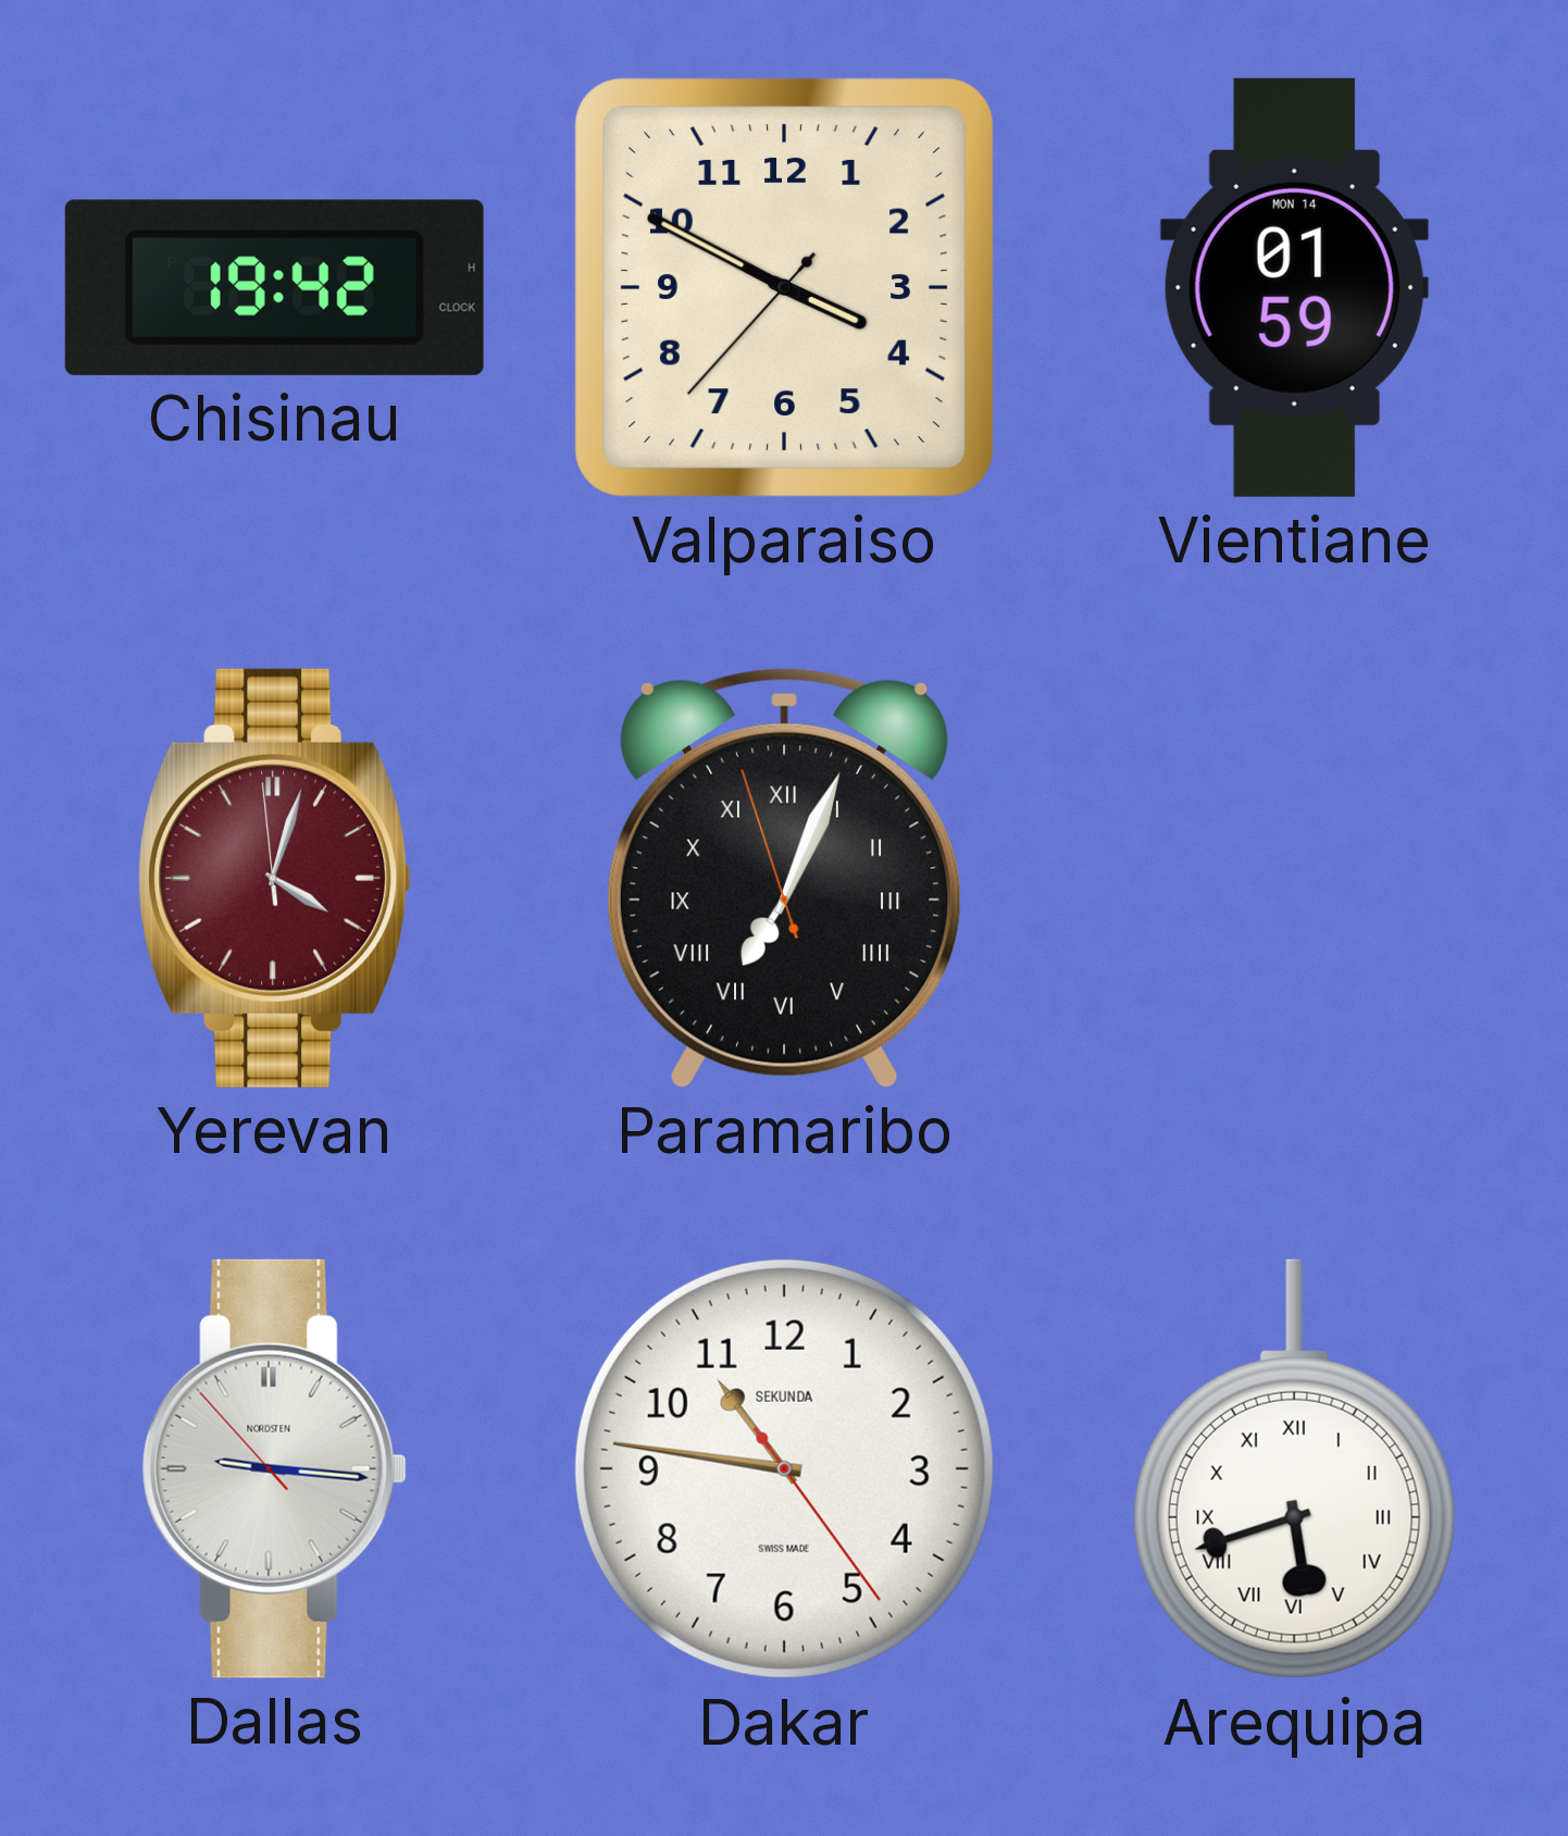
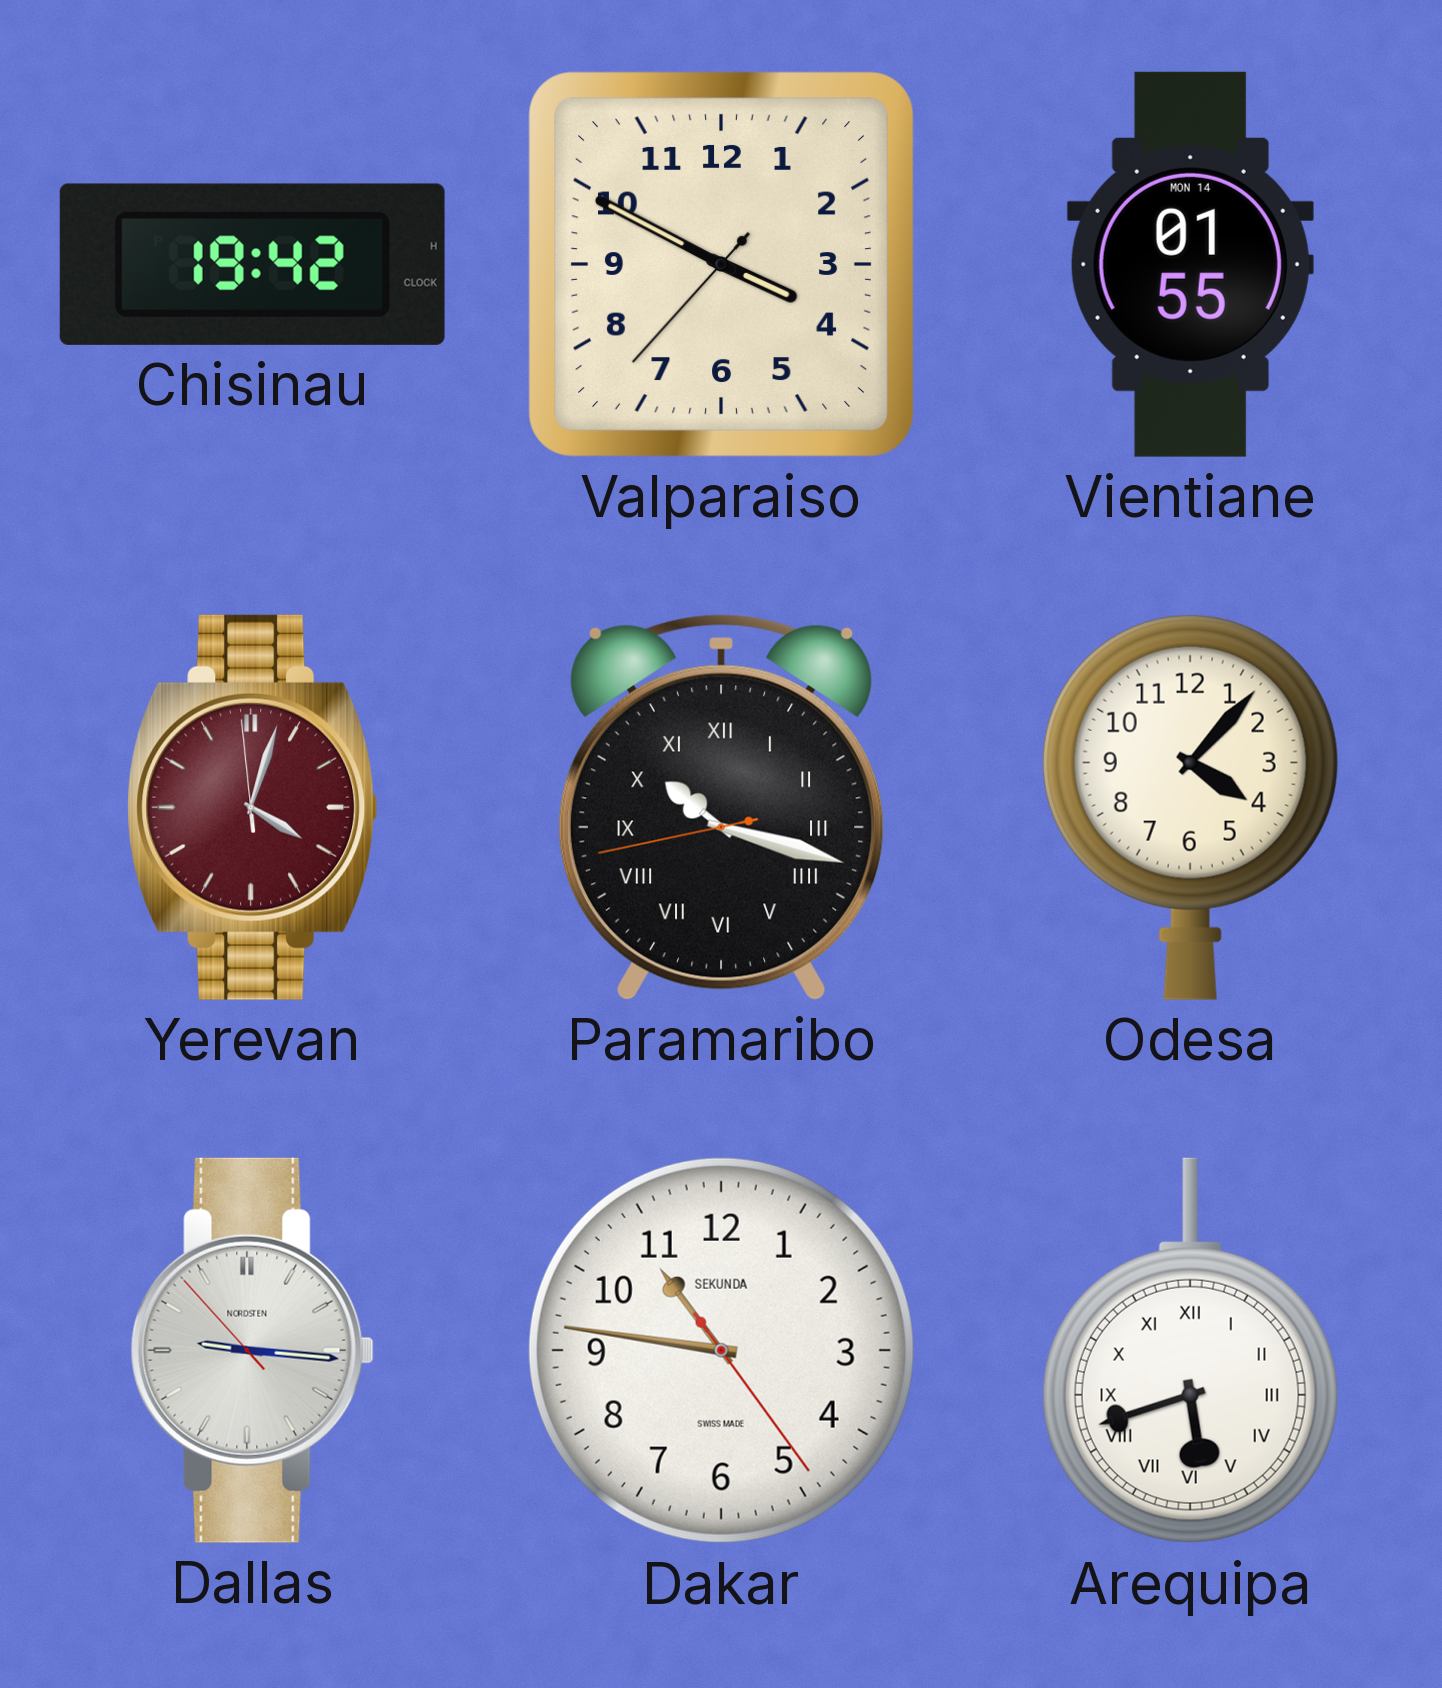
Vientiane: 01:59 -> 01:55 (1190, 264)
Paramaribo: 7:03 -> 10:17 (721, 807)
Odesa: none -> 4:07 (1190, 807)
